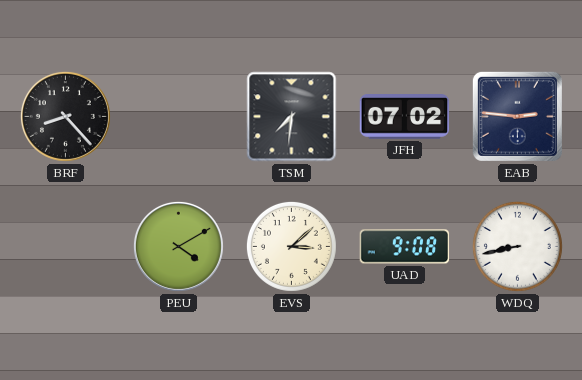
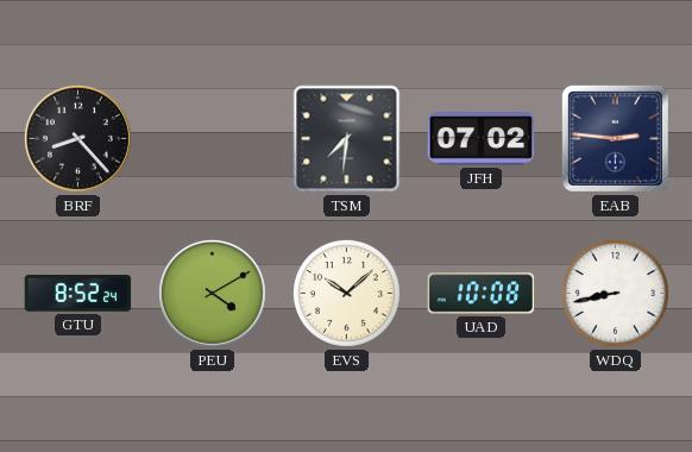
GTU: none -> 8:52 (78, 294)
EVS: 3:08 -> 10:08 (346, 293)
UAD: 9:08 -> 10:08 (482, 294)
